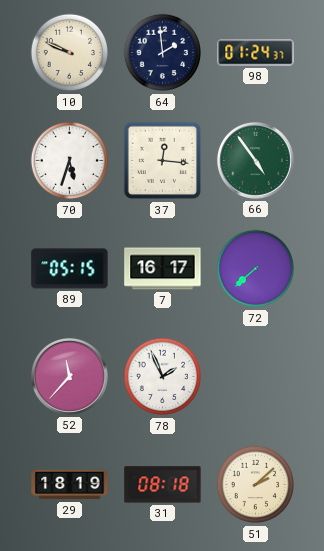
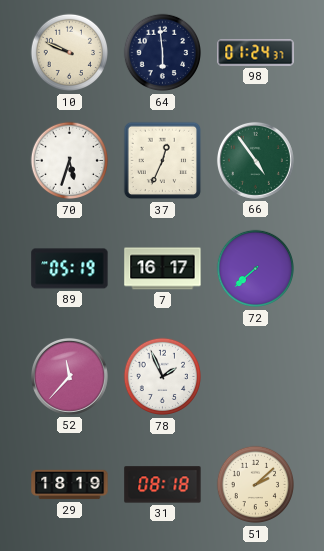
64: 1:59 -> 5:59 (162, 53)
37: 12:16 -> 12:34 (163, 161)
89: 05:15 -> 05:19 (70, 269)
